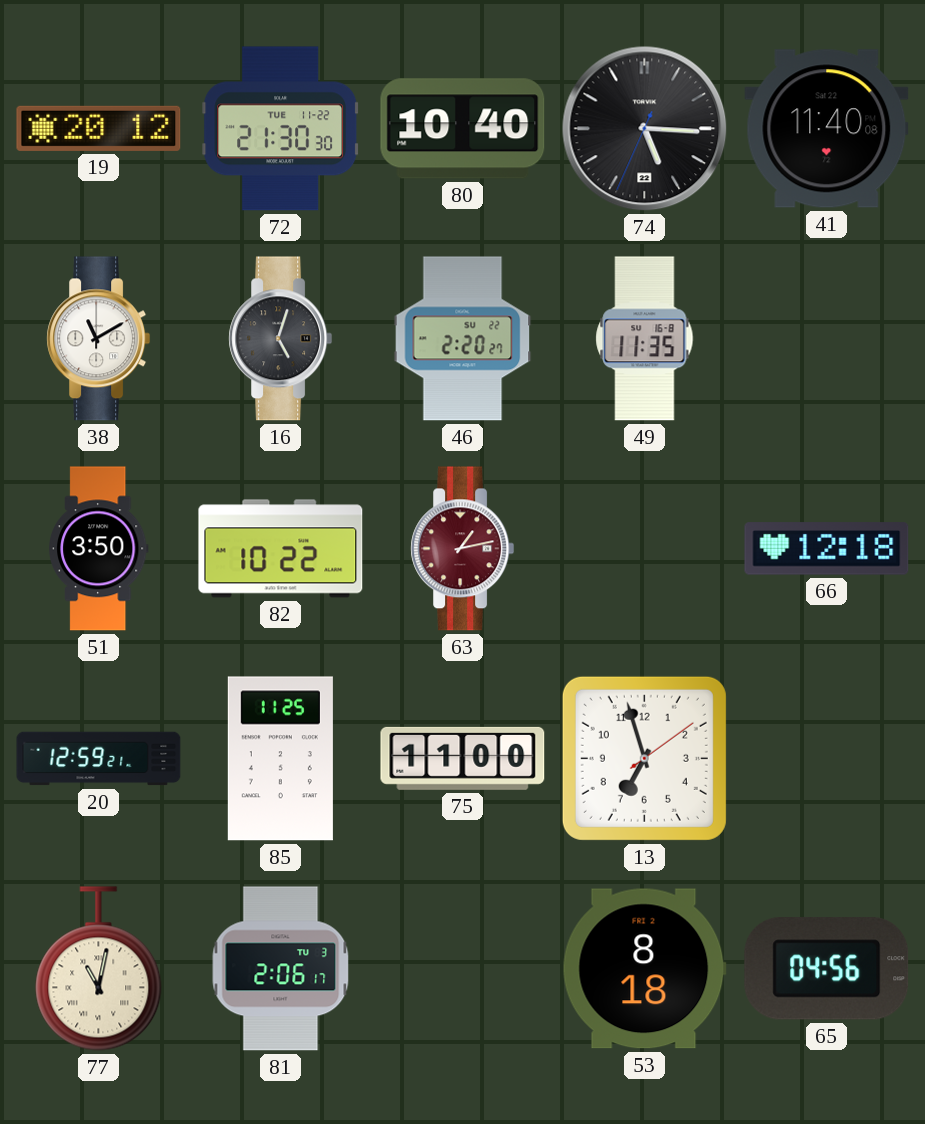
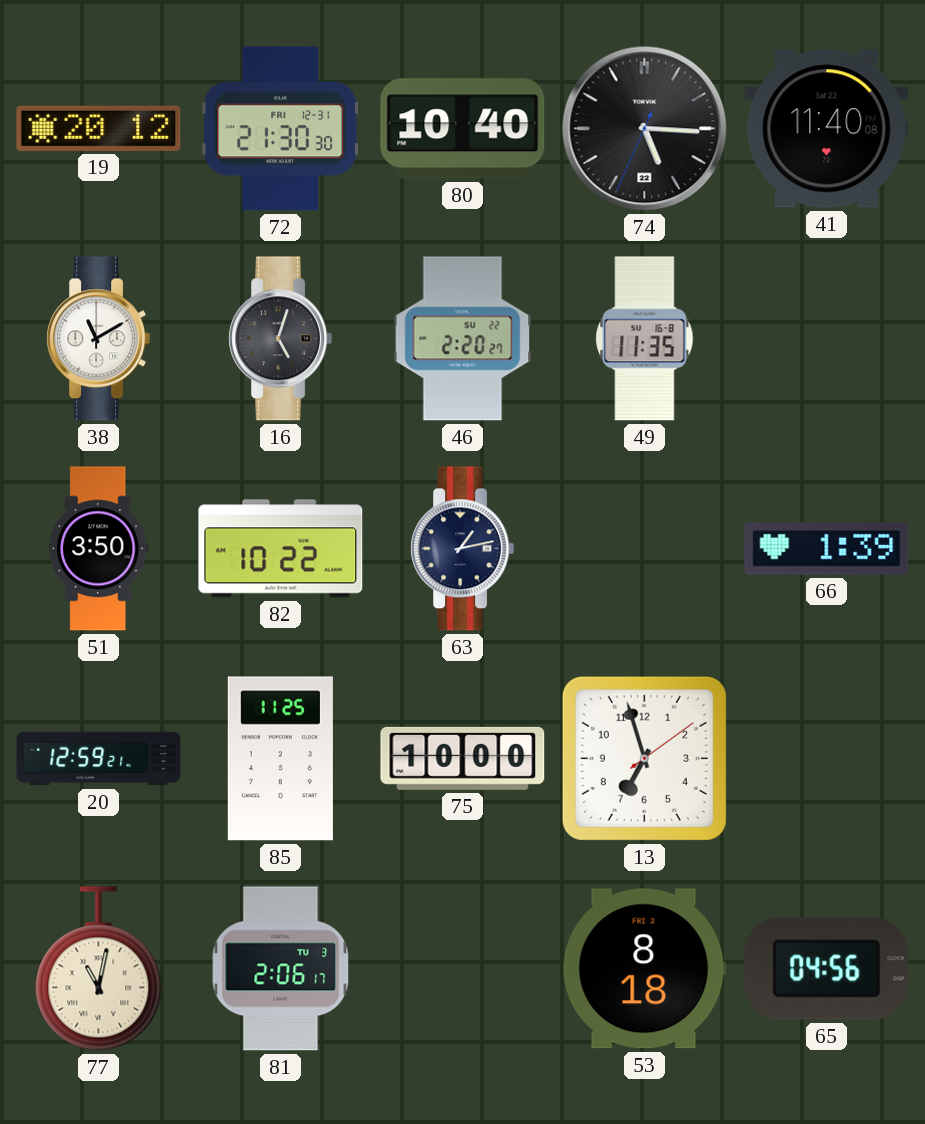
72 date: TUE 11-22 -> FRI 12-31 (281, 129)
63 dial: burgundy -> navy (463, 549)
66: 12:18 -> 1:39 (827, 549)
75: 11:00 -> 10:00 (463, 758)
